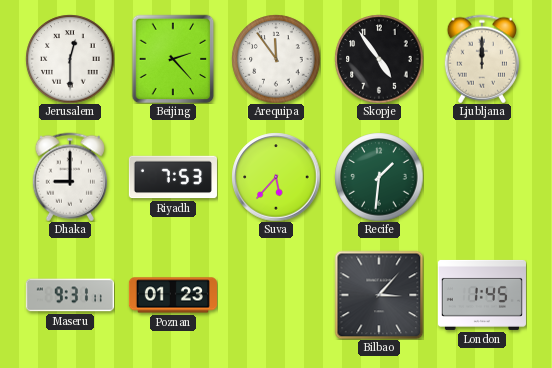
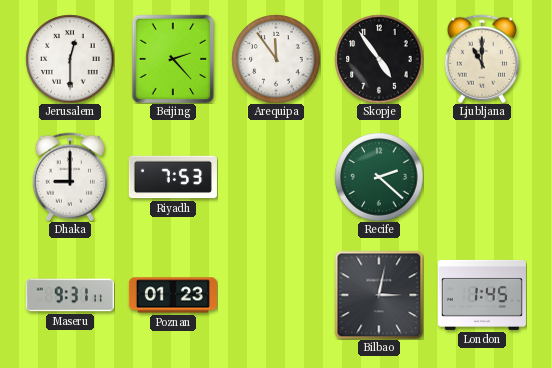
Ljubljana: 12:00 -> 11:00 (482, 59)
Suva: 5:37 -> none (276, 177)
Recife: 1:31 -> 2:22 (379, 177)
Bilbao: 3:07 -> 3:02 (379, 295)
